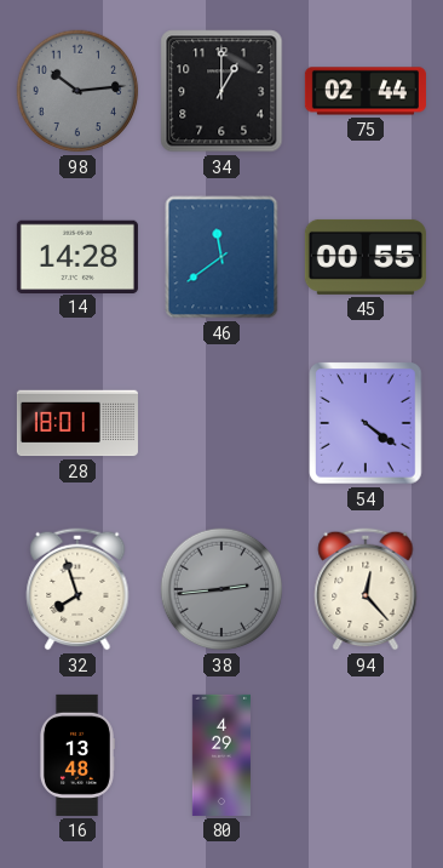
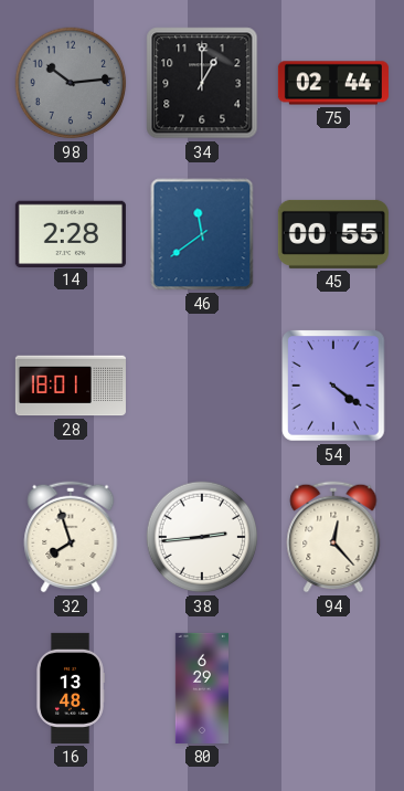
14: 14:28 -> 2:28 (71, 233)
38 dial: grey -> white (202, 537)
80: 4:29 -> 6:29 (202, 688)
